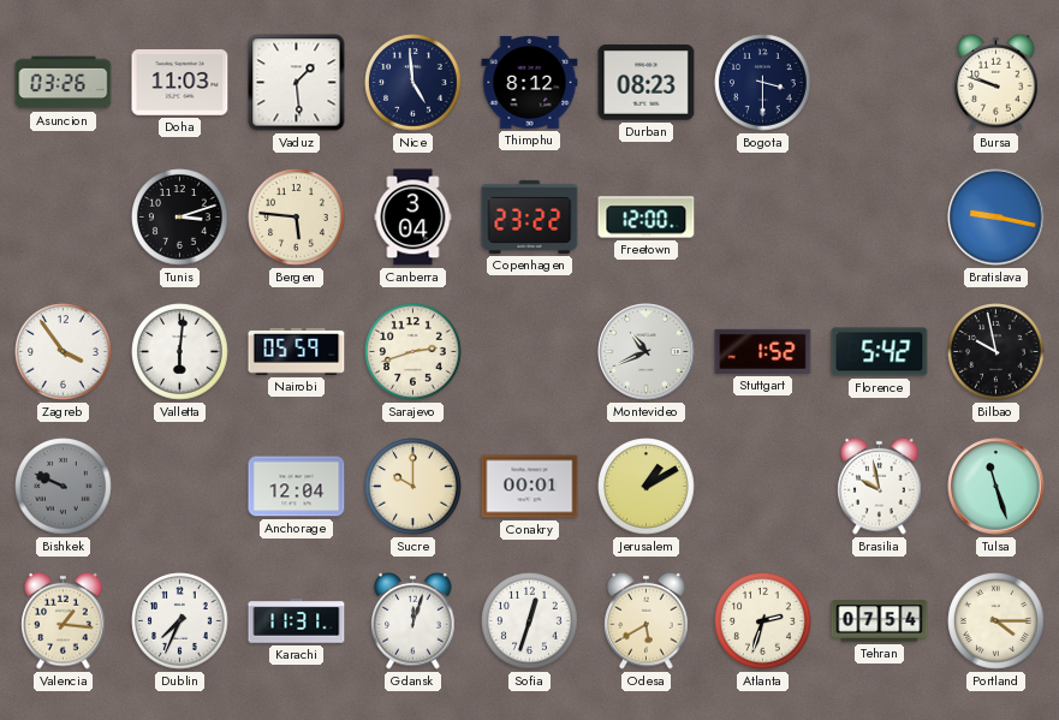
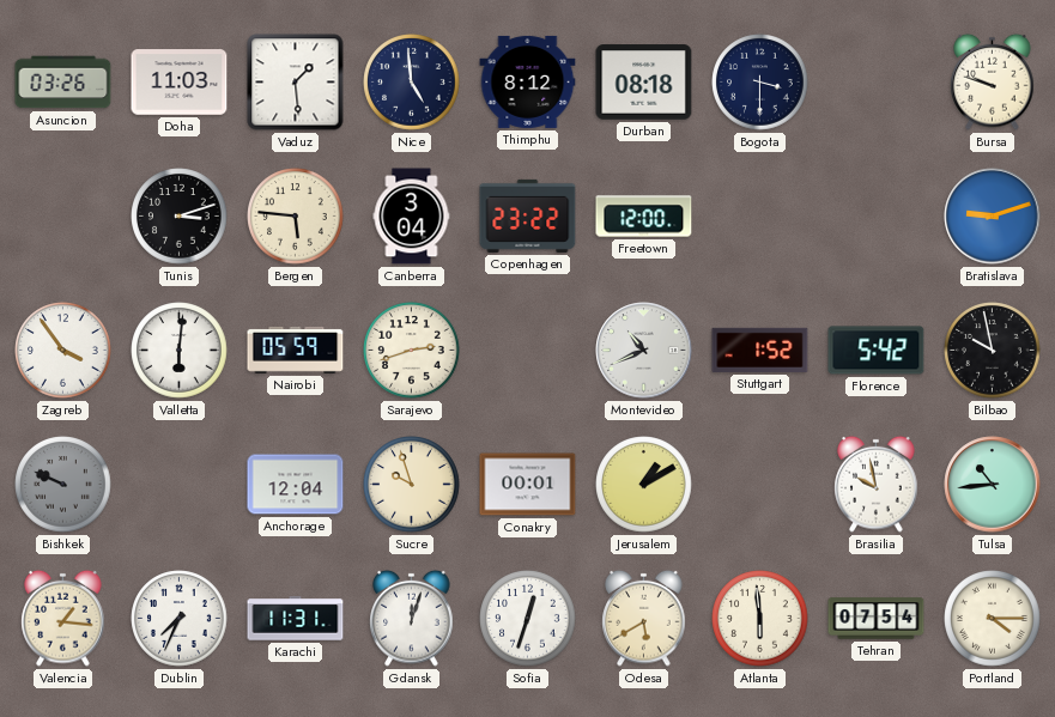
Durban: 08:23 -> 08:18 (644, 83)
Bratislava: 9:17 -> 9:12 (993, 217)
Sucre: 10:00 -> 9:57 (412, 485)
Tulsa: 11:27 -> 10:44 (993, 485)
Atlanta: 2:33 -> 5:59 (760, 619)
